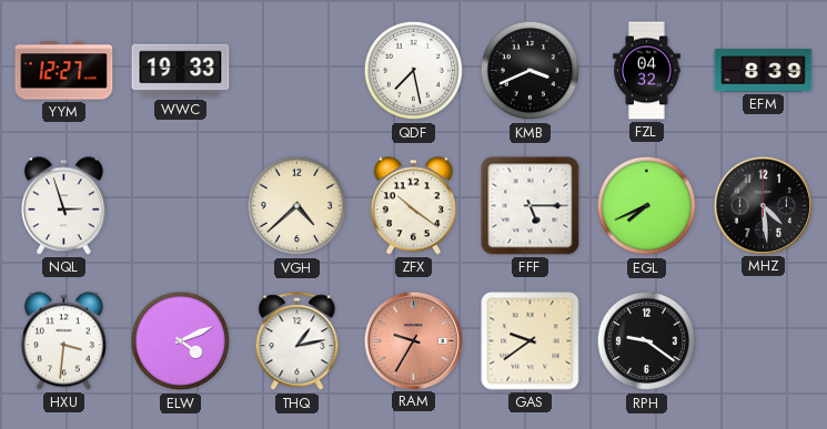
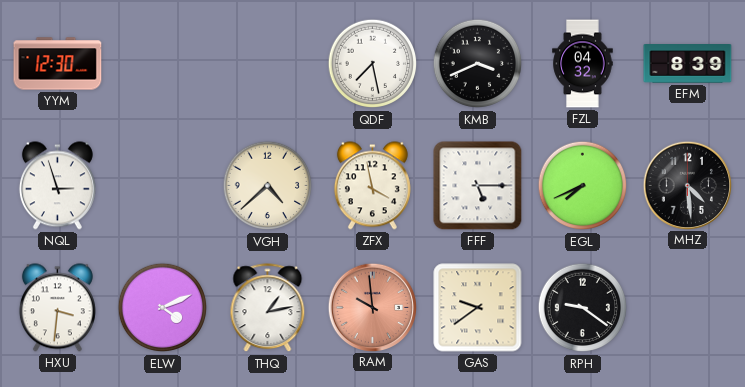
YYM: 12:27 -> 12:30 (58, 64)
WWC: 19:33 -> none (181, 71)
ZFX: 10:21 -> 3:58 (372, 186)
RAM: 9:35 -> 9:59 (372, 307)
